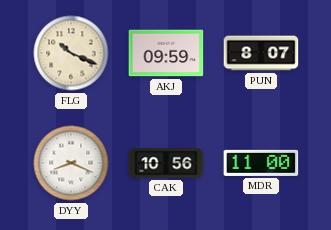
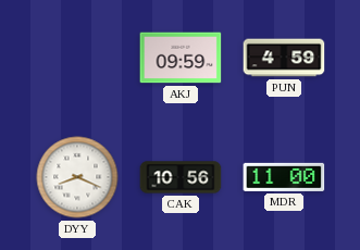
FLG: 10:19 -> none (71, 53)
PUN: 8:07 -> 4:59 (284, 58)
